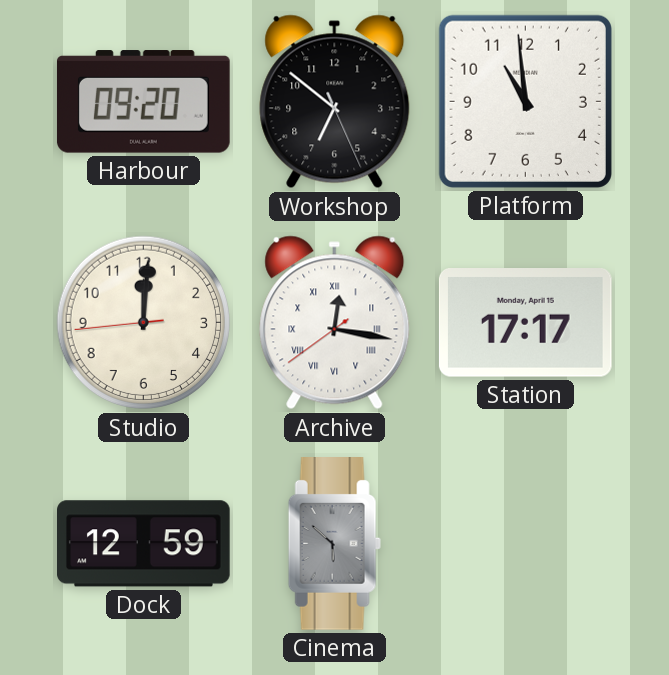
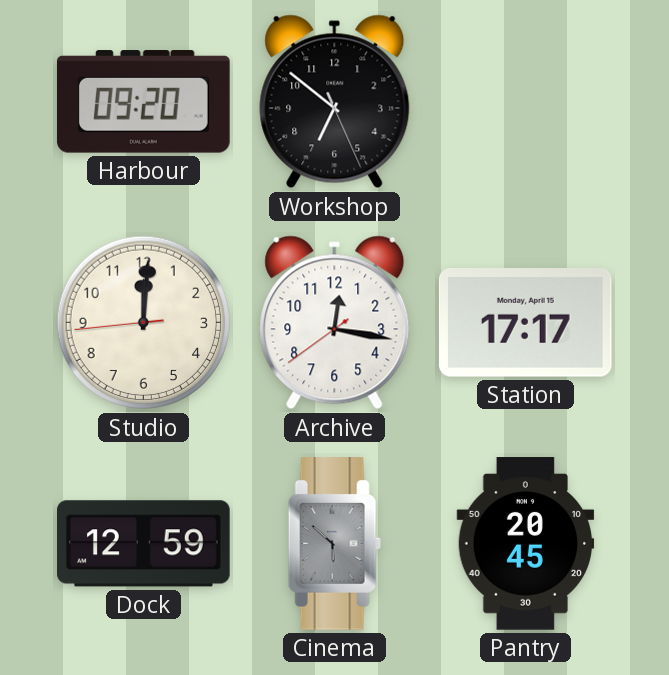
Platform: 10:59 -> none (525, 101)
Archive numerals: Roman -> Arabic (335, 323)
Pantry: none -> 20:45 (526, 544)
